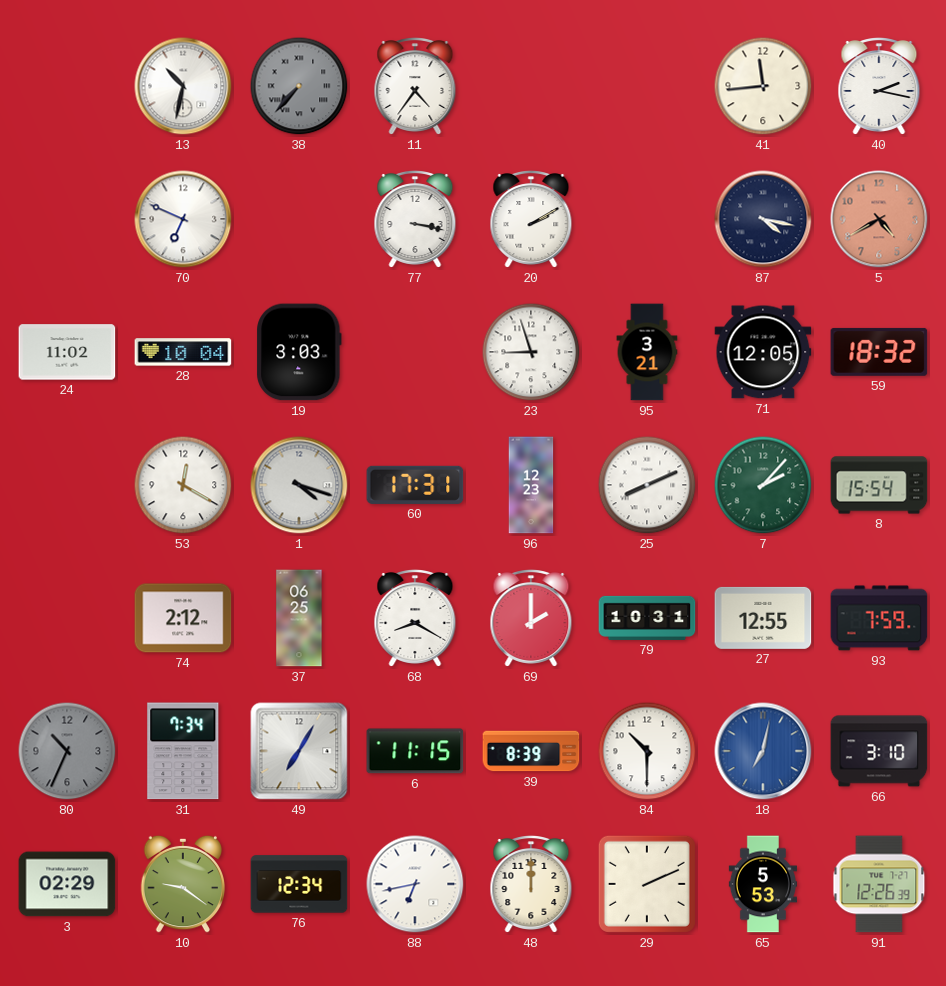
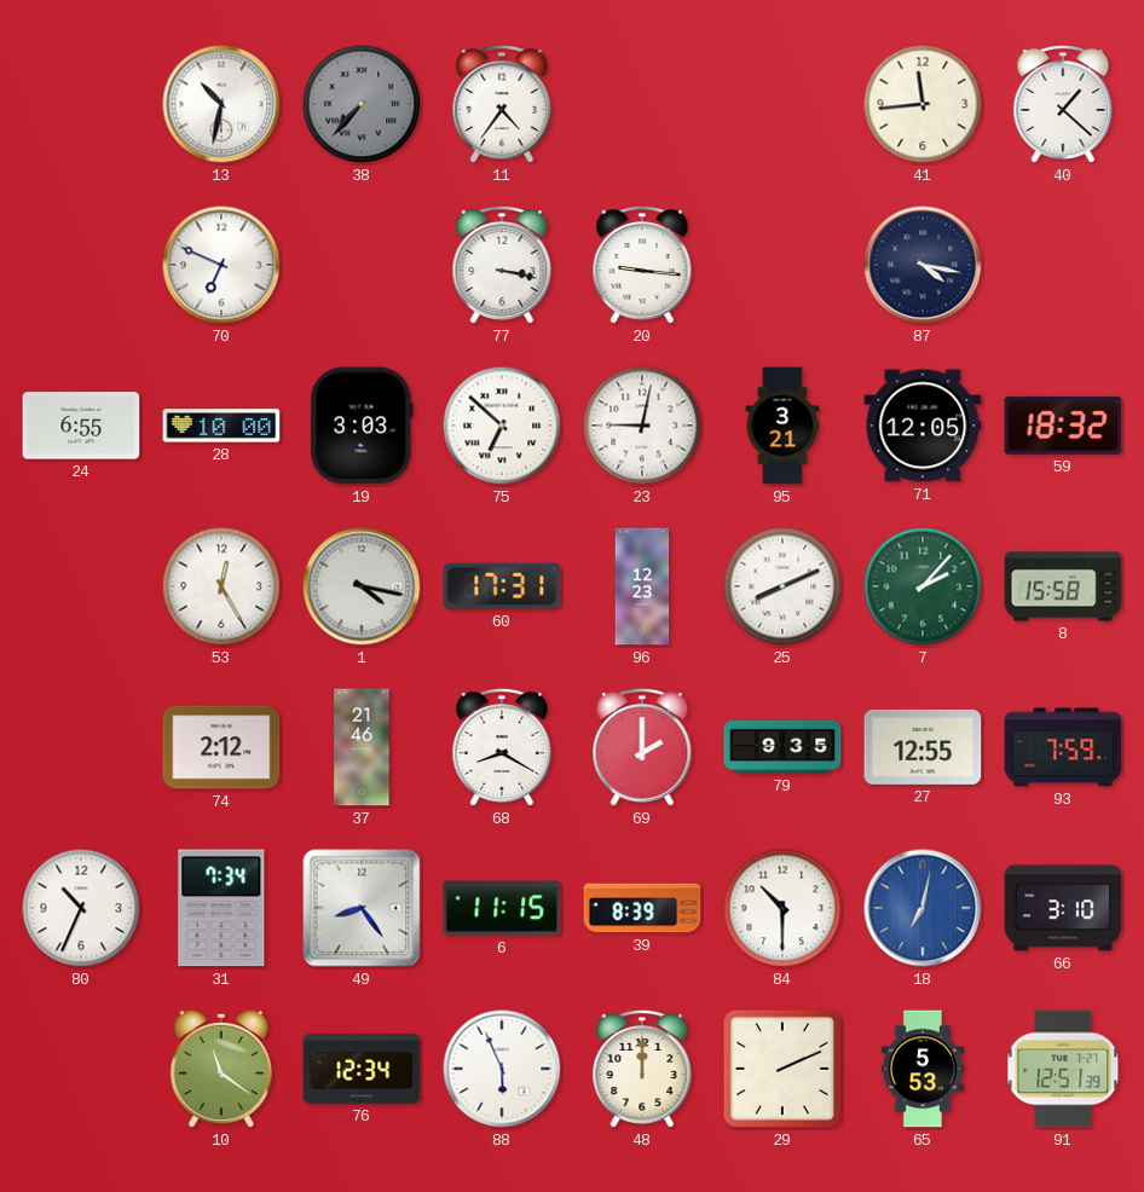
40: 2:17 -> 1:22 (1063, 105)
20: 2:10 -> 9:16 (642, 266)
5: 4:40 -> none (879, 219)
24: 11:02 -> 6:55 (81, 426)
28: 10:04 -> 10:00 (221, 426)
75: none -> 6:52 (502, 426)
23: 8:57 -> 9:02 (642, 426)
53: 12:20 -> 12:25 (221, 586)
1: 4:18 -> 4:17 (362, 586)
8: 15:54 -> 15:58 (1063, 586)
37: 06:25 -> 21:46 (362, 747)
79: 10:31 -> 9:35 (782, 747)
80 dial: grey -> white (81, 908)
49: 7:05 -> 8:24 (362, 908)
3: 02:29 -> none (67, 884)
10: 9:21 -> 11:21 (221, 1069)
88: 6:43 -> 5:56 (502, 1069)
91: 12:26 -> 12:51 (1063, 1069)
